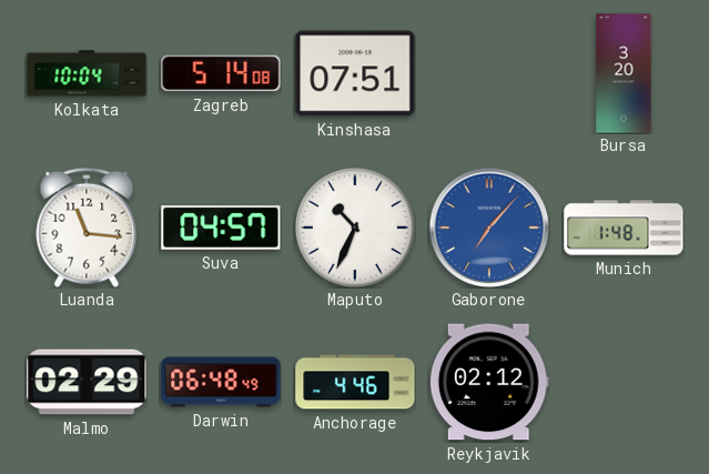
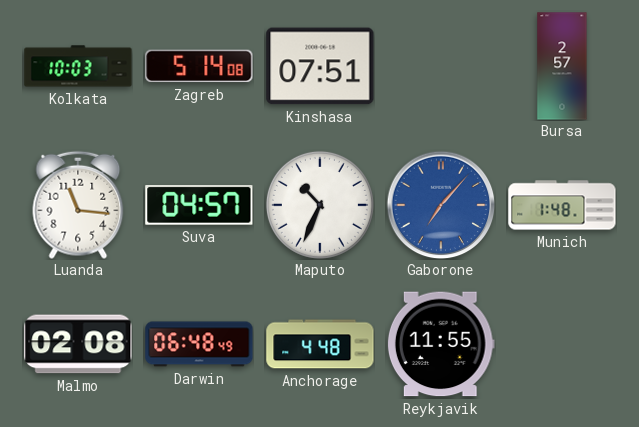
Kolkata: 10:04 -> 10:03 (78, 66)
Bursa: 3:20 -> 2:57 (562, 66)
Malmo: 02:29 -> 02:08 (78, 344)
Anchorage: 4:46 -> 4:48 (320, 344)
Reykjavik: 02:12 -> 11:55 (441, 344)
